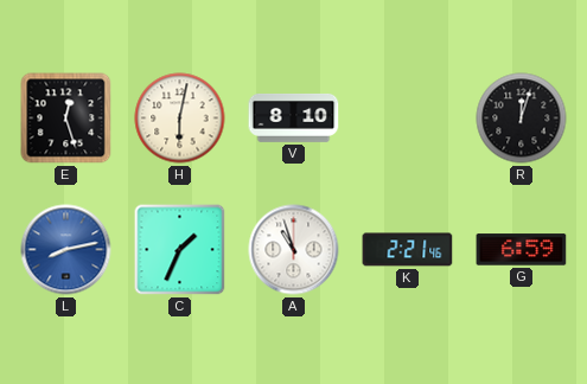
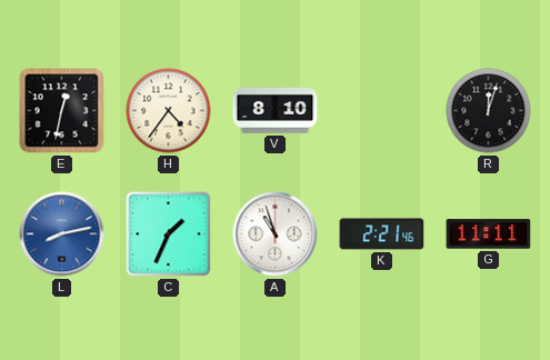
E: 12:27 -> 12:32 (62, 111)
H: 6:02 -> 4:36 (169, 111)
G: 6:59 -> 11:11 (489, 234)
